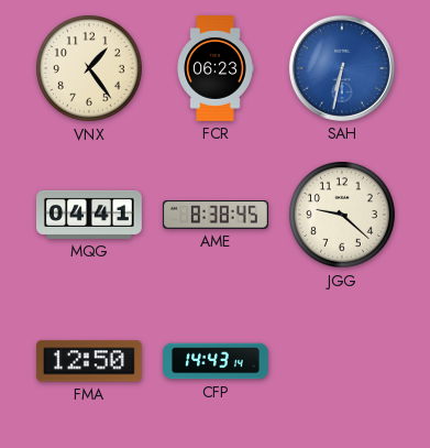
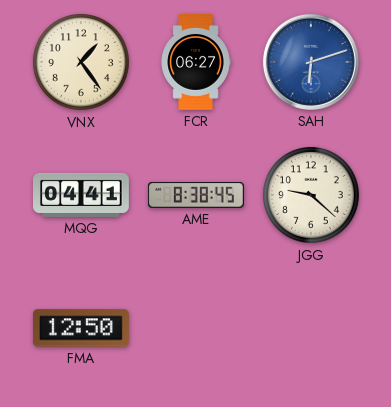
FCR: 06:23 -> 06:27 (196, 63)
SAH: 6:32 -> 6:12 (311, 62)
CFP: 14:43 -> none (217, 361)
